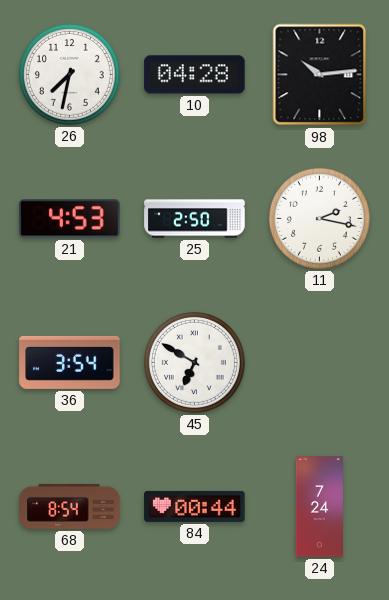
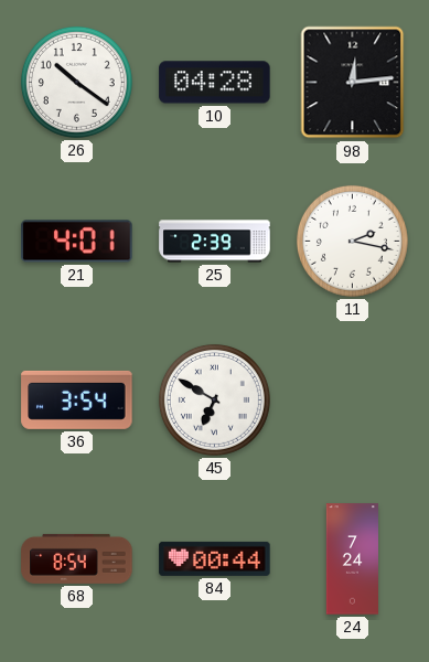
26: 7:32 -> 10:21 (76, 82)
98: 10:14 -> 12:14 (353, 83)
21: 4:53 -> 4:01 (77, 242)
25: 2:50 -> 2:39 (215, 242)
